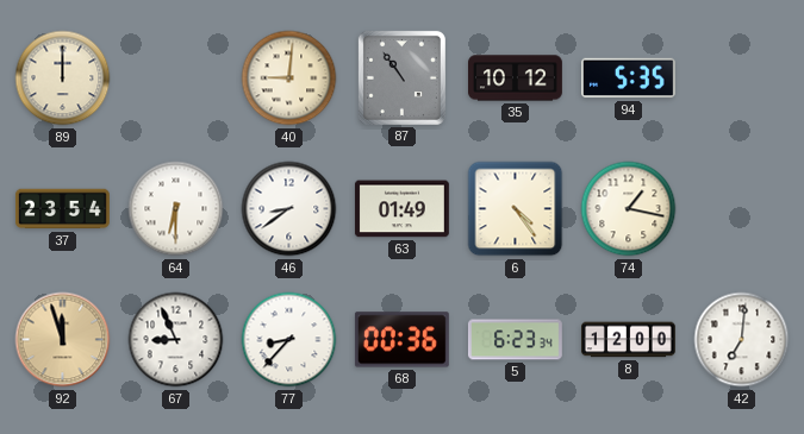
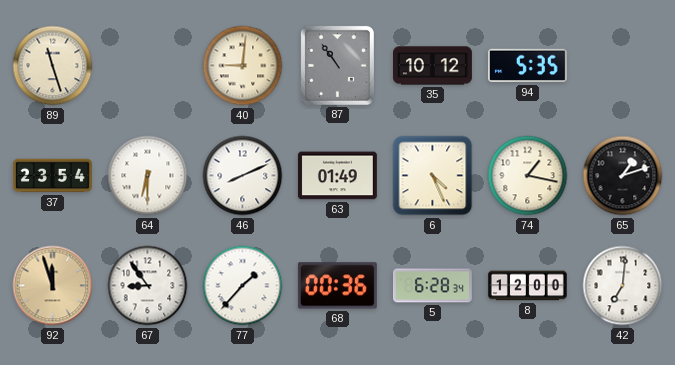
89: 12:00 -> 11:27 (53, 66)
46: 8:39 -> 8:11 (243, 176)
6: 4:24 -> 4:26 (433, 176)
65: none -> 1:12 (623, 176)
67: 8:56 -> 8:54 (148, 286)
77: 8:37 -> 1:37 (243, 286)
5: 6:23 -> 6:28 (432, 286)
